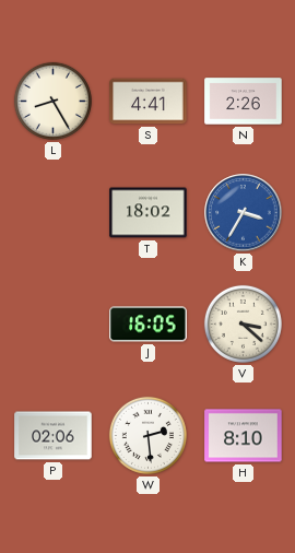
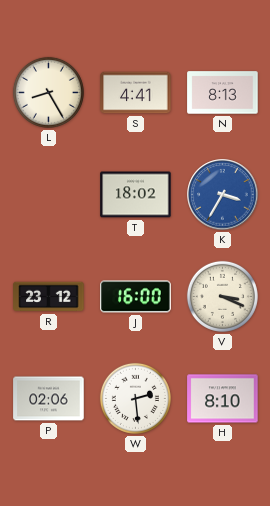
N: 2:26 -> 8:13 (223, 93)
R: none -> 23:12 (49, 297)
J: 16:05 -> 16:00 (136, 297)
V: 3:22 -> 3:19 (222, 296)
